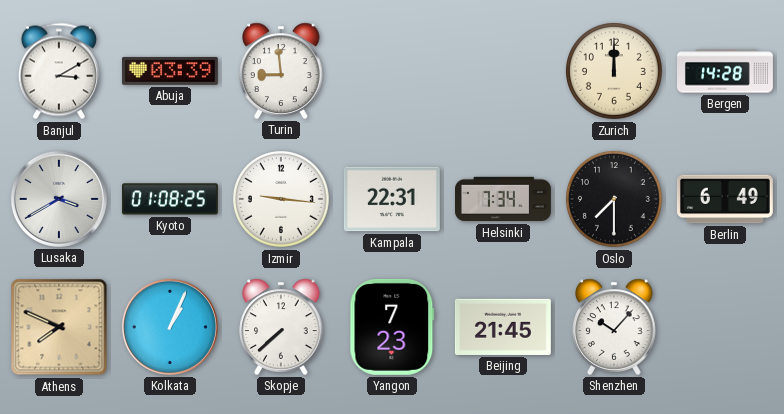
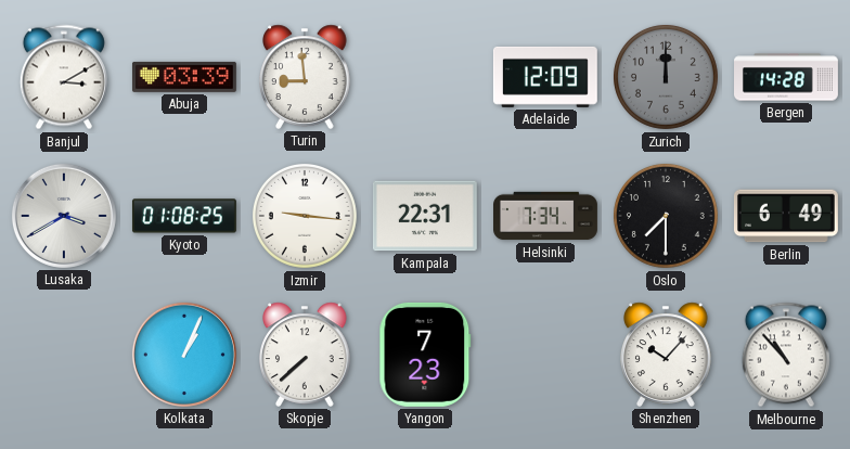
Adelaide: none -> 12:09 (545, 77)
Zurich dial: cream -> grey (666, 77)
Athens: 7:49 -> none (59, 327)
Beijing: 21:45 -> none (503, 327)
Melbourne: none -> 10:53 (786, 355)
